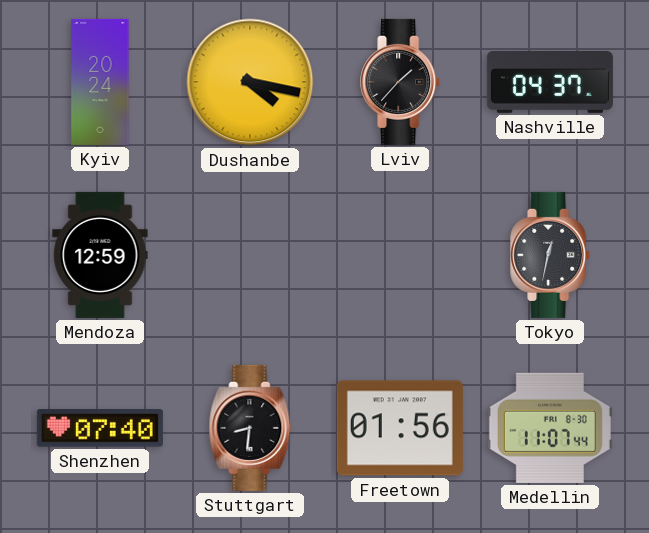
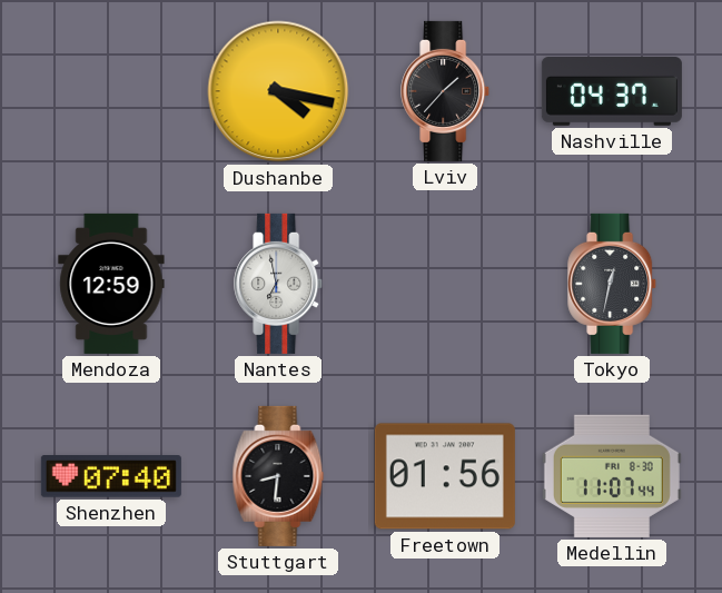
Kyiv: 20:24 -> none (100, 82)
Nantes: none -> 6:58 (279, 284)
